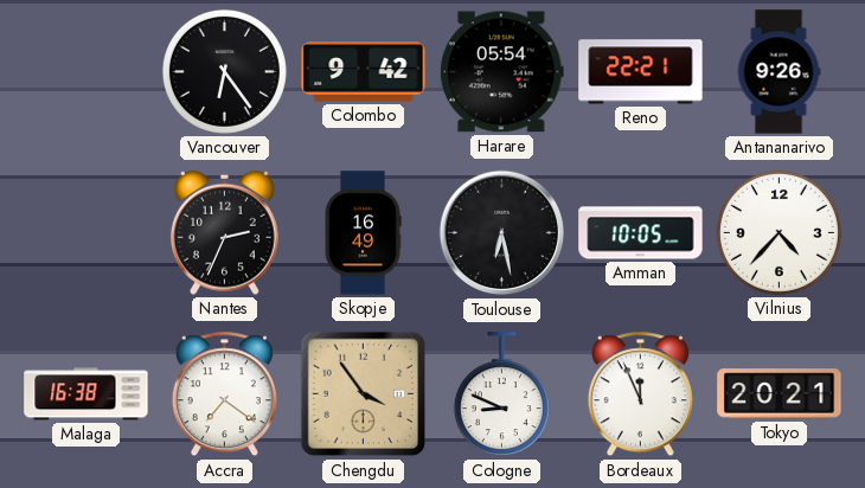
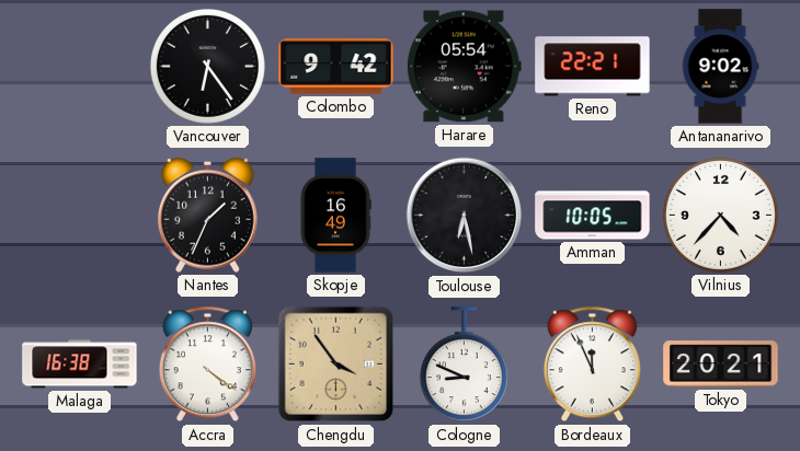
Antananarivo: 9:26 -> 9:02 (720, 67)
Nantes: 2:34 -> 1:34 (207, 215)
Accra: 7:21 -> 4:21 (207, 365)
